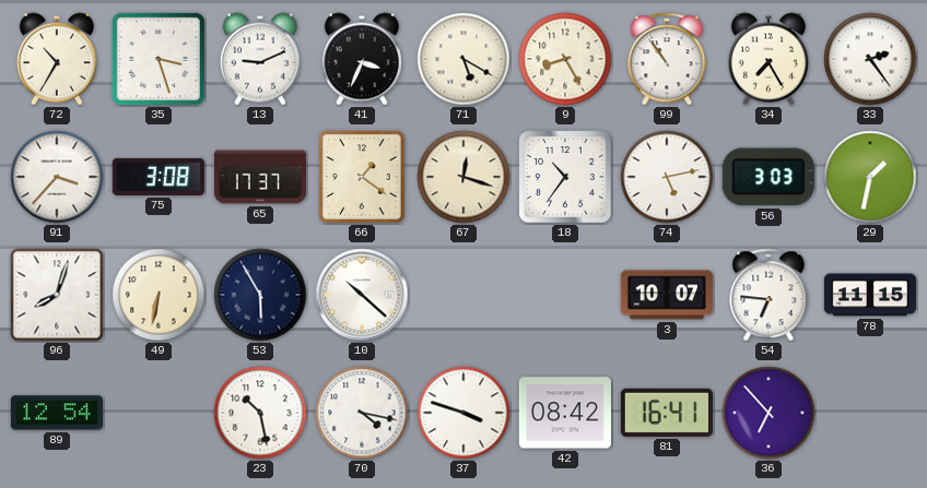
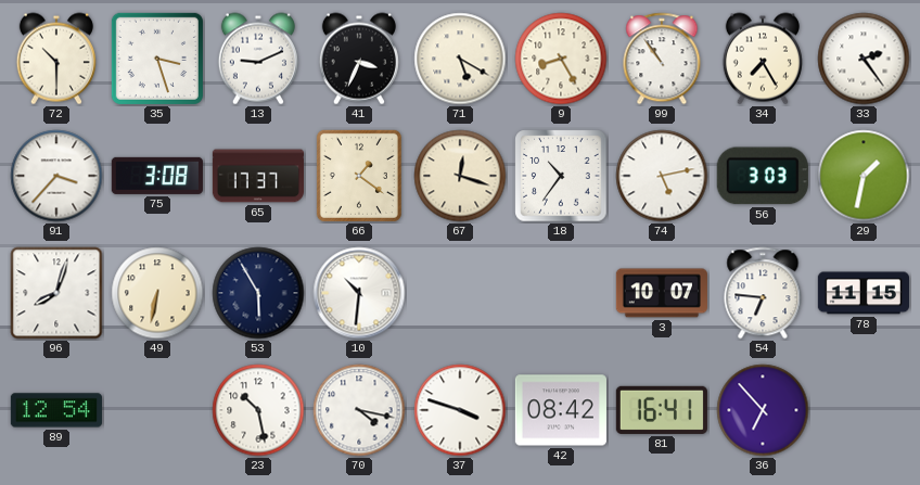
72: 10:35 -> 10:30 (56, 59)
10: 10:22 -> 10:31 (359, 293)
